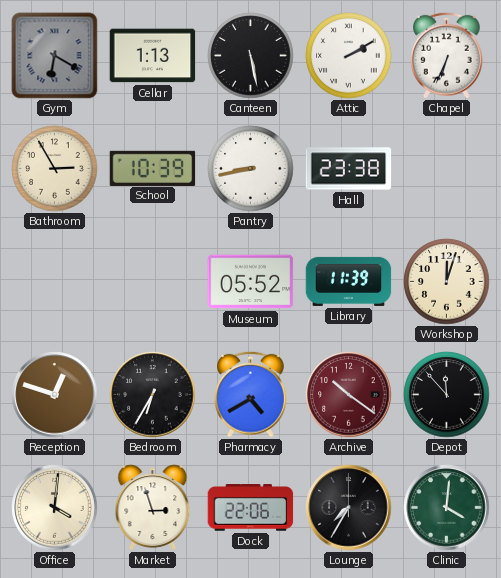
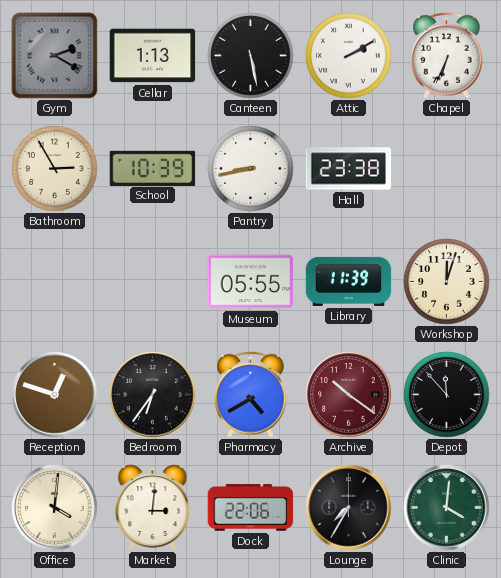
Gym: 6:20 -> 2:20 (55, 56)
Museum: 05:52 -> 05:55 (251, 282)
Bedroom: 6:35 -> 6:36 (153, 395)
Market: 2:57 -> 3:01 (153, 508)
